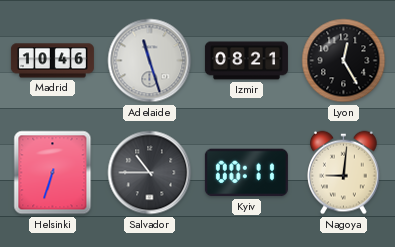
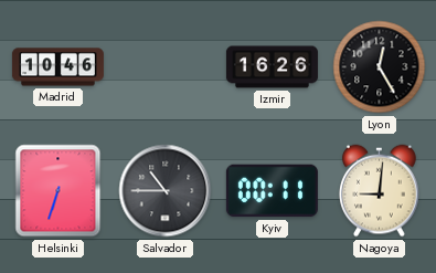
Adelaide: 11:27 -> none (150, 61)
Izmir: 08:21 -> 16:26 (272, 67)
